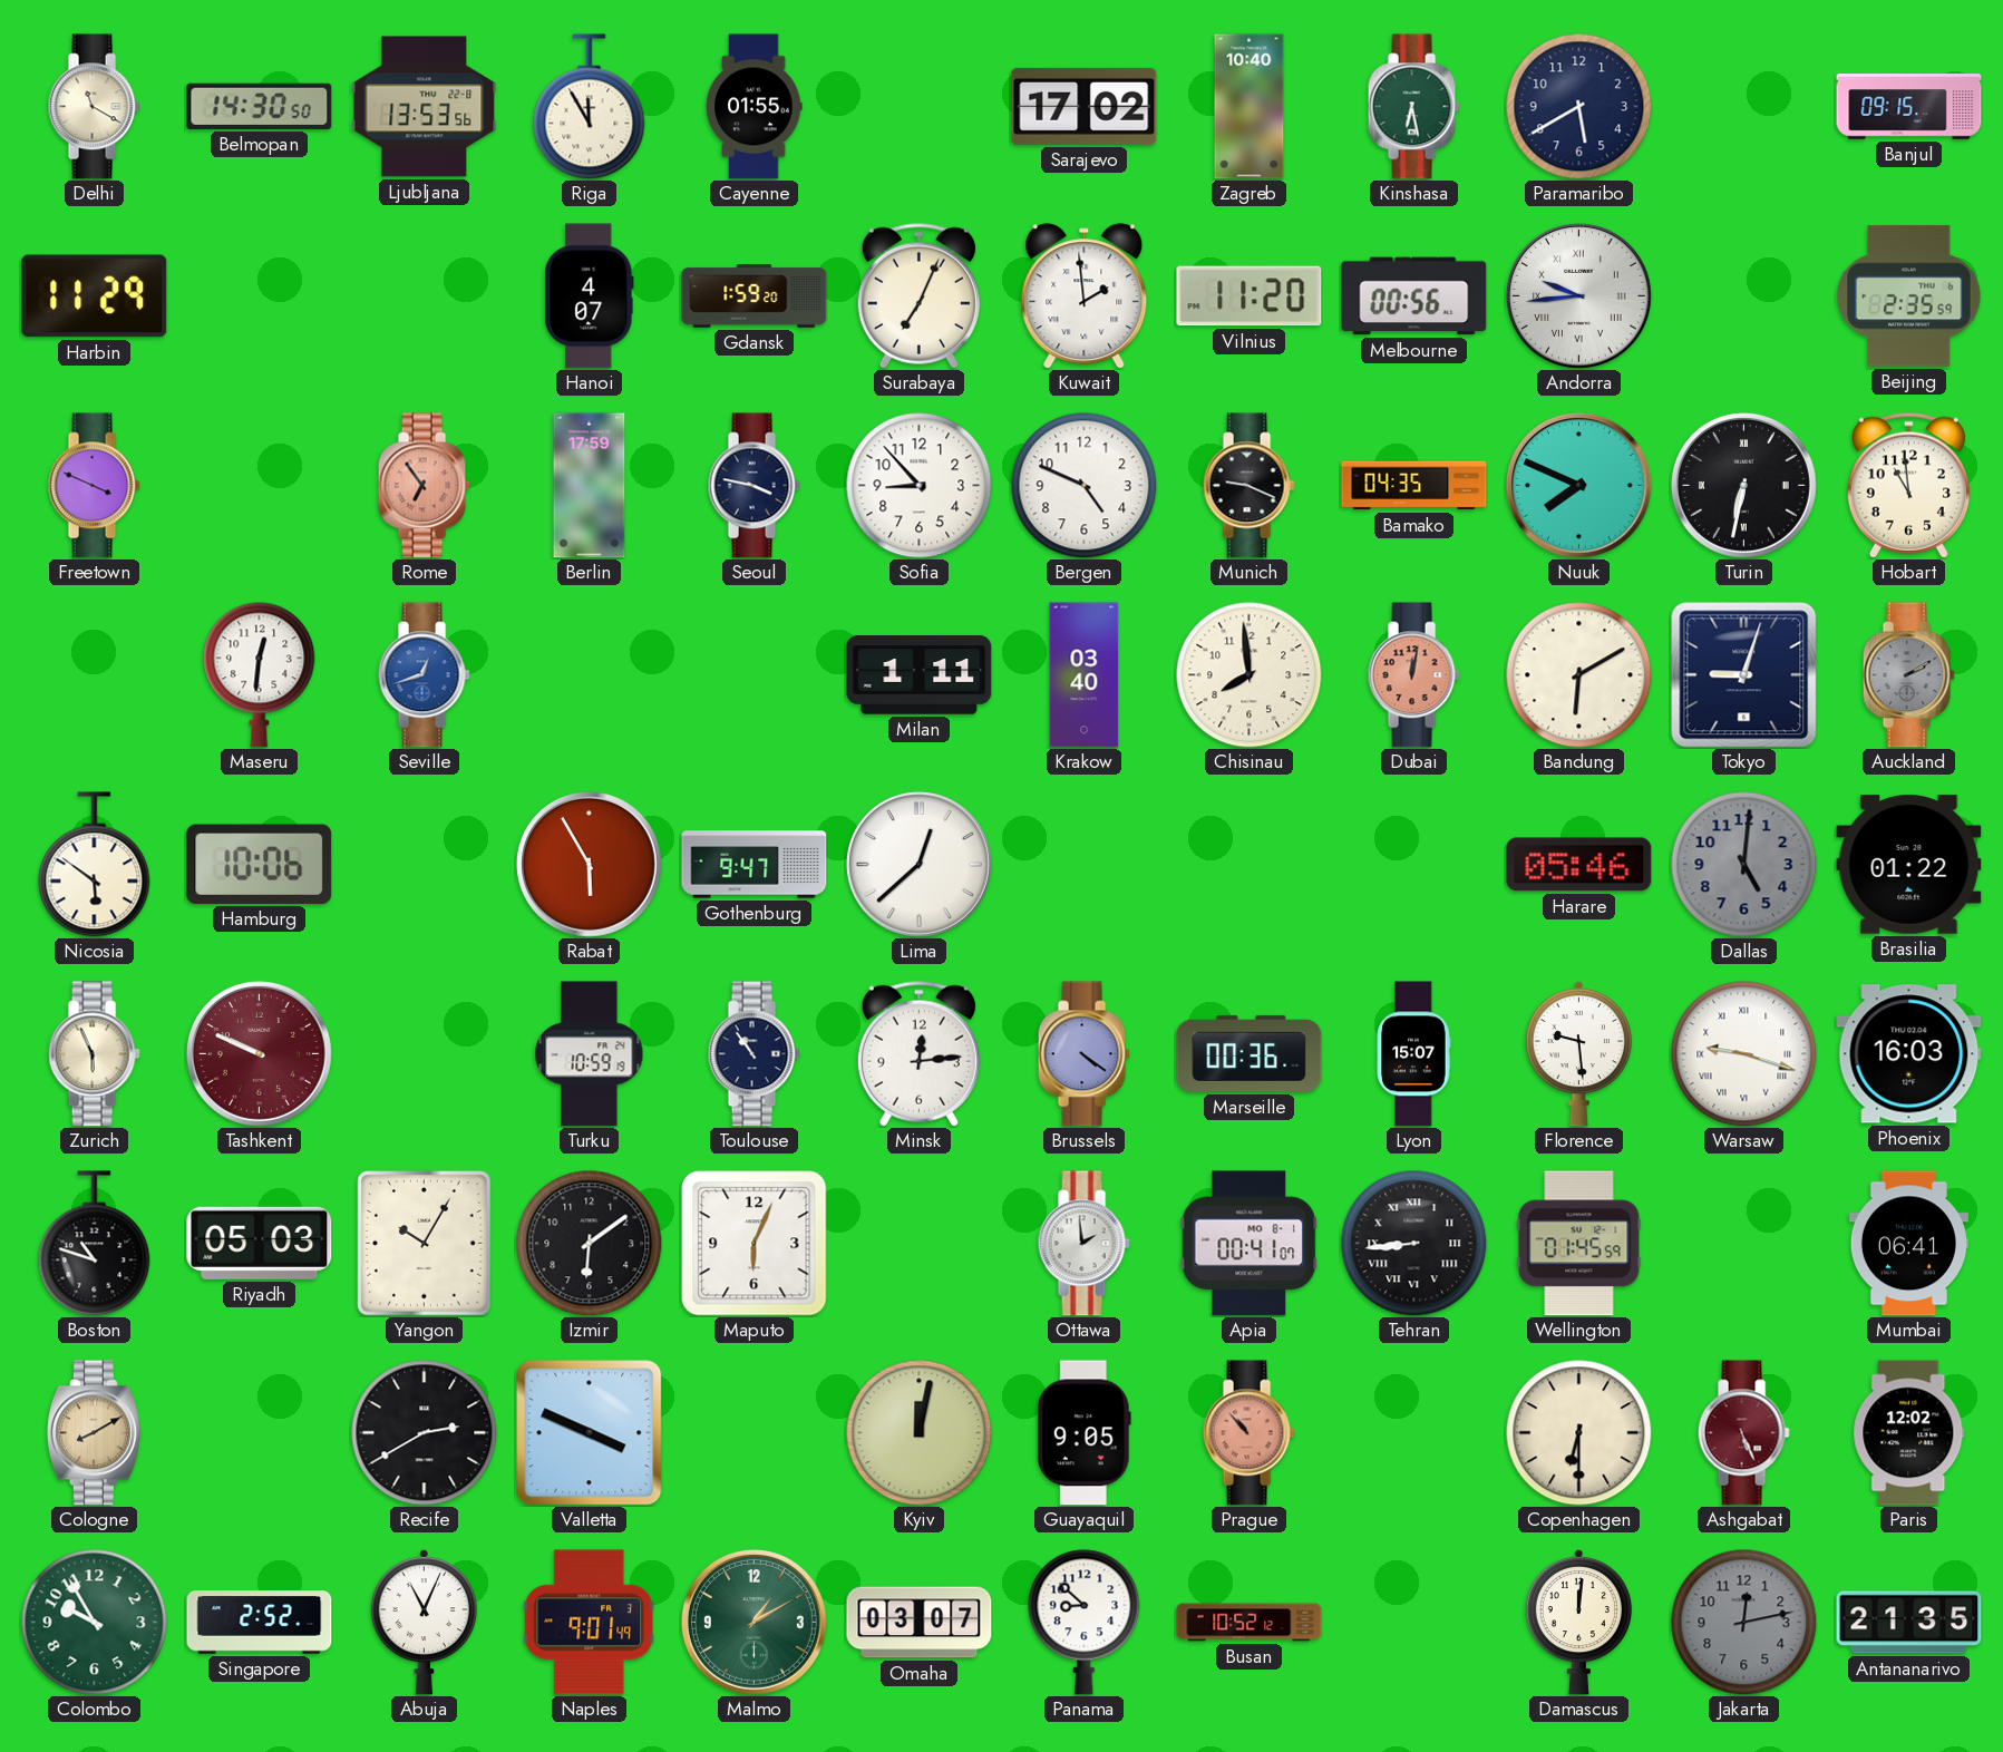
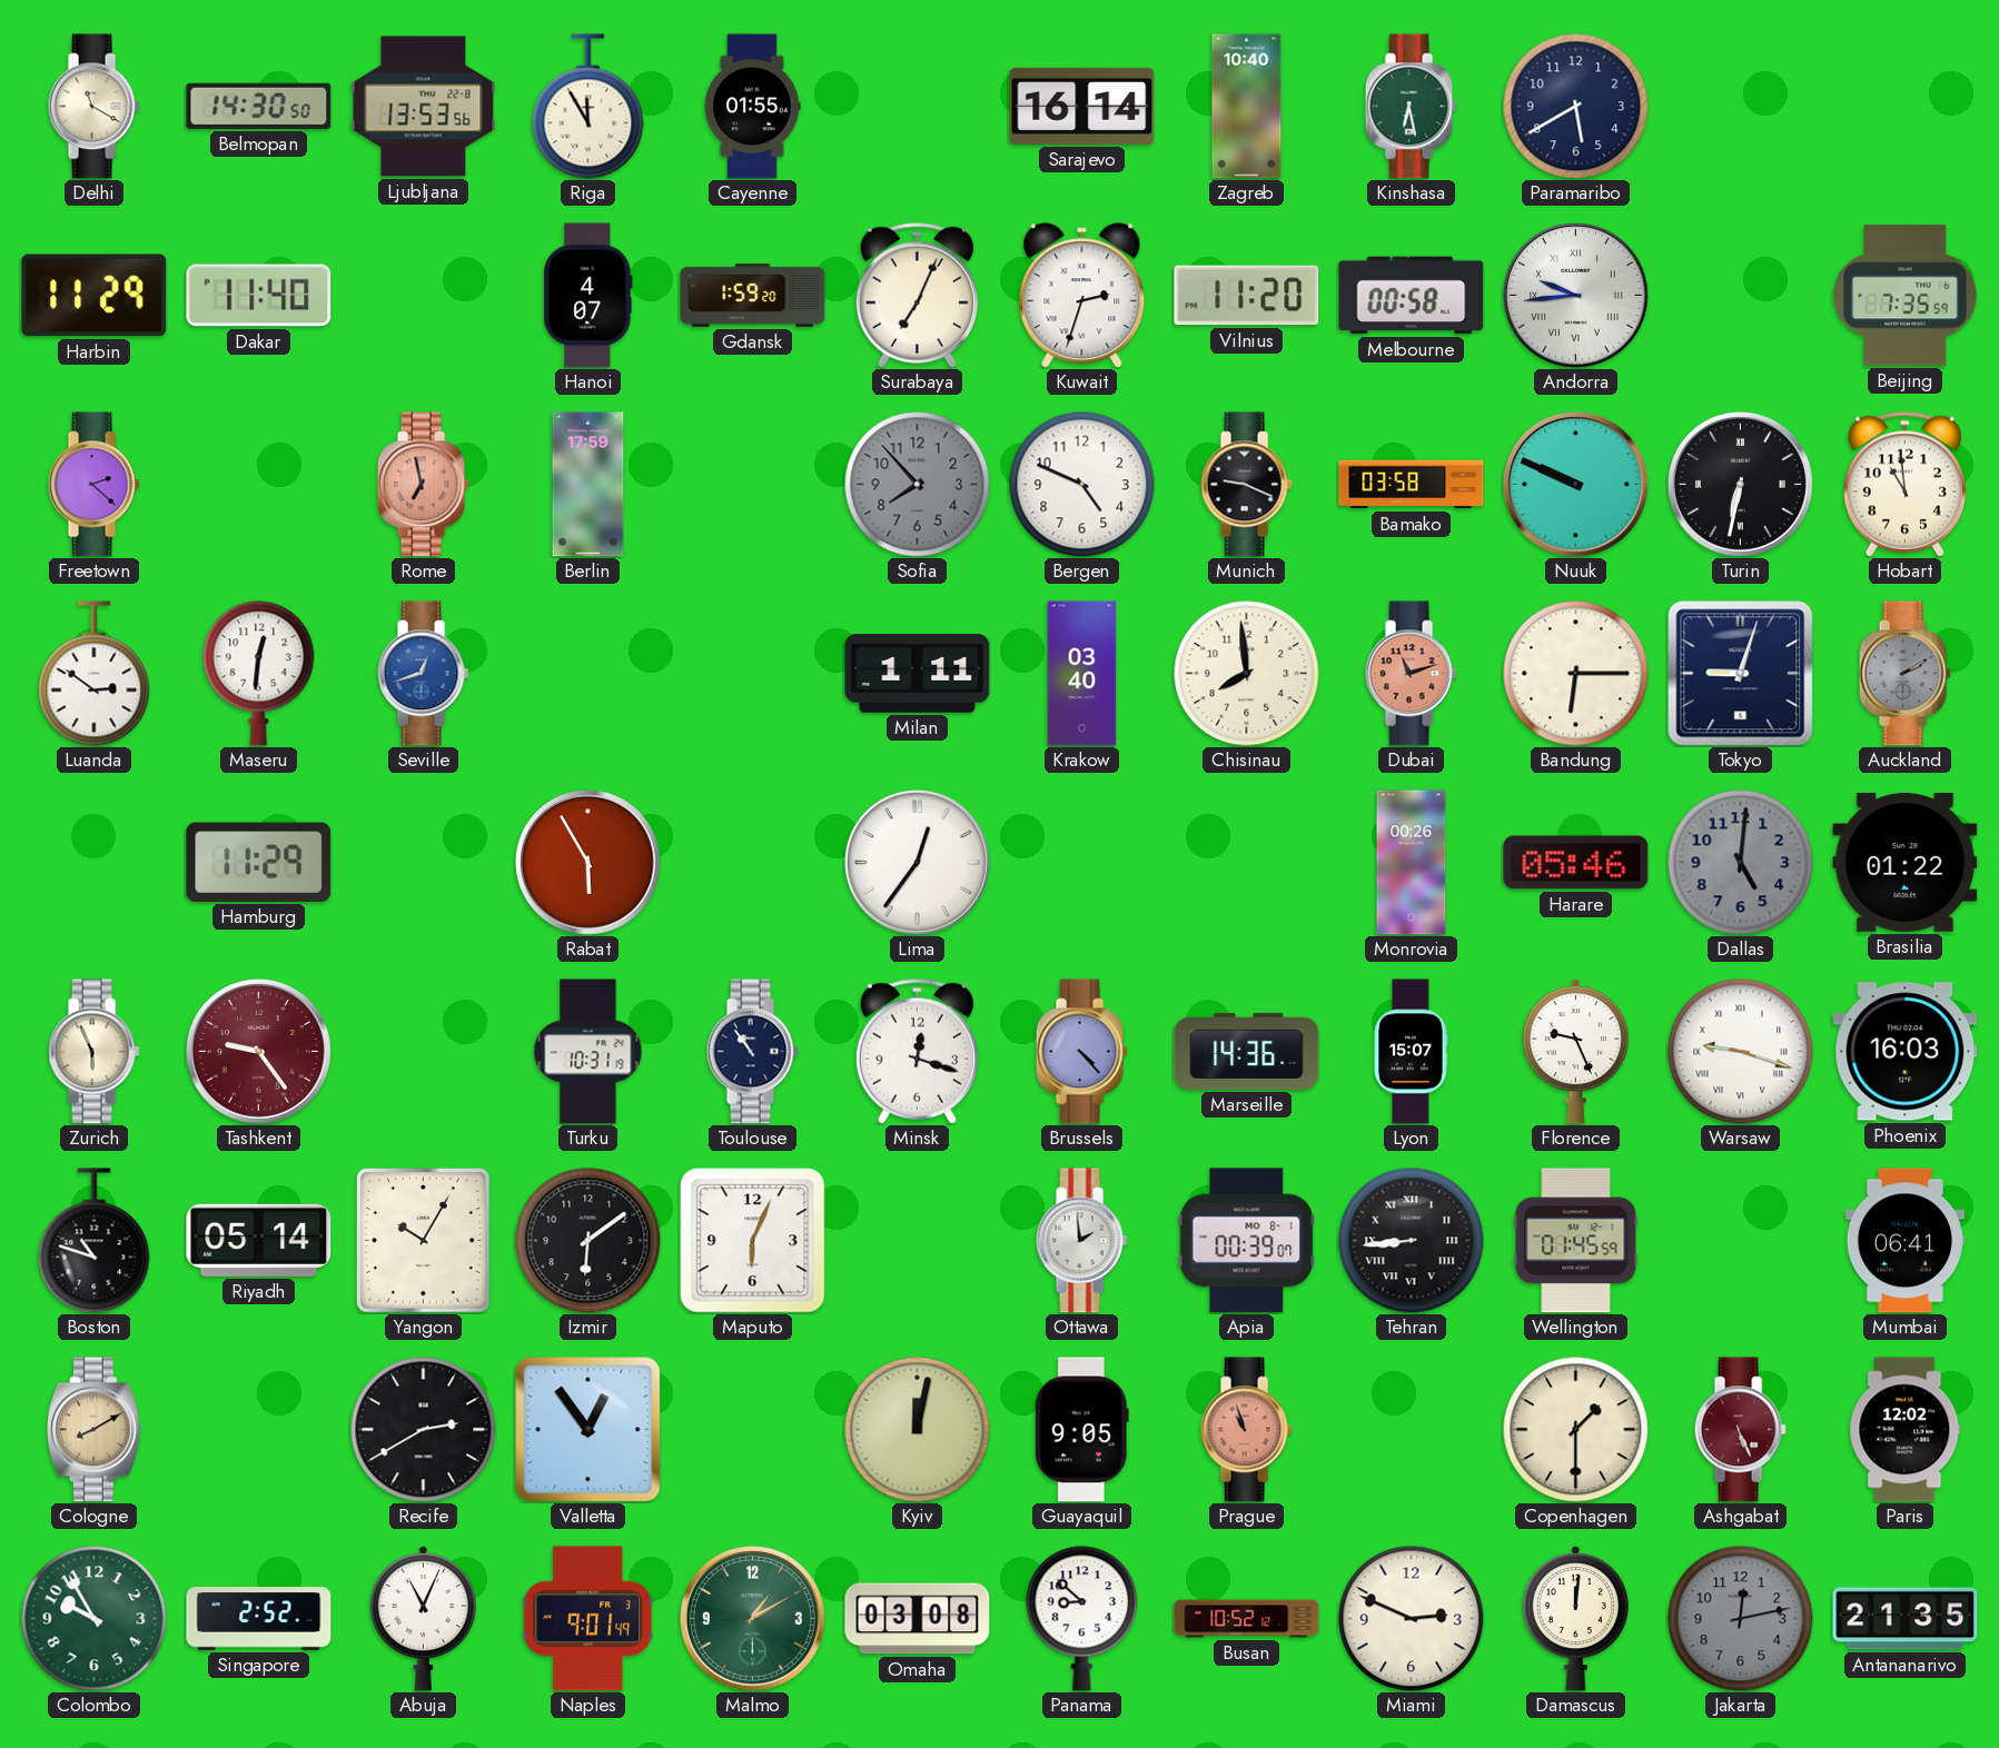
Sarajevo: 17:02 -> 16:14 (1082, 106)
Banjul: 09:15 -> none (1909, 107)
Dakar: none -> 11:40 (259, 296)
Kuwait: 1:59 -> 2:33 (1082, 296)
Melbourne: 00:56 -> 00:58 (1412, 296)
Beijing: 2:35 -> 7:35 (1906, 296)
Freetown: 3:49 -> 2:22 (93, 485)
Rome: 6:54 -> 6:58 (423, 485)
Seoul: 3:47 -> none (753, 486)
Sofia: 8:53 -> 7:53 (918, 485)
Sofia dial: white -> grey (918, 485)
Bamako: 04:35 -> 03:58 (1412, 485)
Nuuk: 7:49 -> 9:49 (1575, 484)
Luanda: none -> 2:51 (95, 674)
Dubai: 12:02 -> 11:12 (1411, 674)
Bandung: 6:10 -> 6:15 (1576, 674)
Nicosia: 5:51 -> none (95, 865)
Hamburg: 10:06 -> 11:29 (259, 862)
Gothenburg: 9:47 -> none (755, 865)
Lima: 12:38 -> 12:36 (917, 862)
Monrovia: none -> 00:26 (1412, 863)
Tashkent: 9:49 -> 9:24 (258, 1051)
Turku: 10:59 -> 10:31 (588, 1052)
Minsk: 12:14 -> 12:18 (917, 1051)
Brussels: 4:21 -> 4:23 (1081, 1052)
Marseille: 00:36 -> 14:36 (1247, 1051)
Florence: 9:29 -> 9:26 (1575, 1051)
Riyadh: 05:03 -> 05:14 (259, 1240)
Apia: 00:41 -> 00:39 (1247, 1241)
Valletta: 3:49 -> 12:54 (588, 1430)
Prague: 10:53 -> 10:57 (1246, 1430)
Copenhagen: 6:30 -> 1:30 (1576, 1430)
Omaha: 03:07 -> 03:08 (918, 1619)
Miami: none -> 2:49 (1412, 1619)
